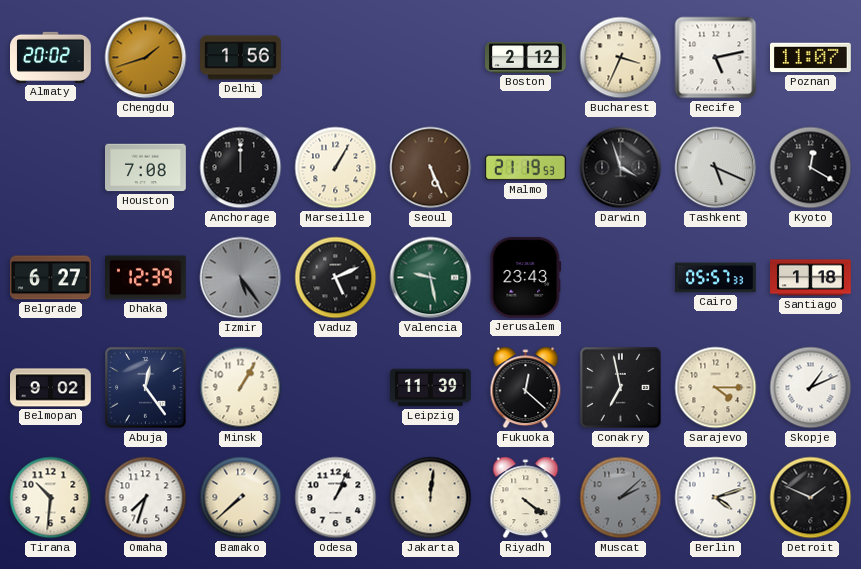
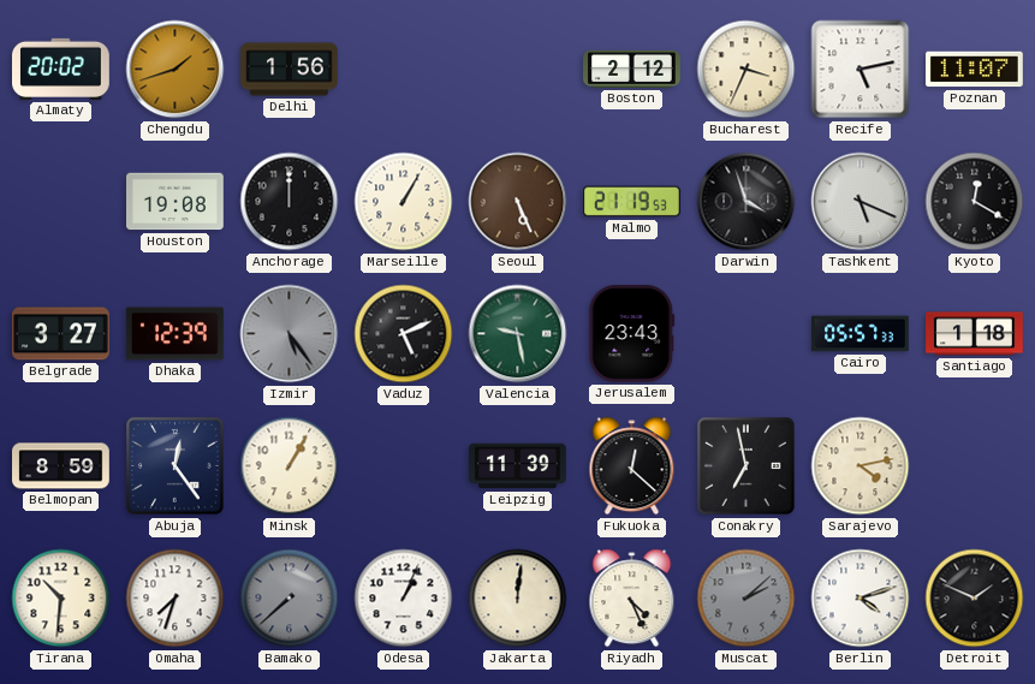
Houston: 7:08 -> 19:08 (176, 202)
Belgrade: 6:27 -> 3:27 (61, 334)
Belmopan: 9:02 -> 8:59 (61, 466)
Sarajevo: 4:15 -> 4:13 (861, 466)
Skopje: 1:11 -> none (811, 388)
Bamako dial: cream -> grey (290, 599)
Riyadh: 4:21 -> 4:26 (632, 599)
